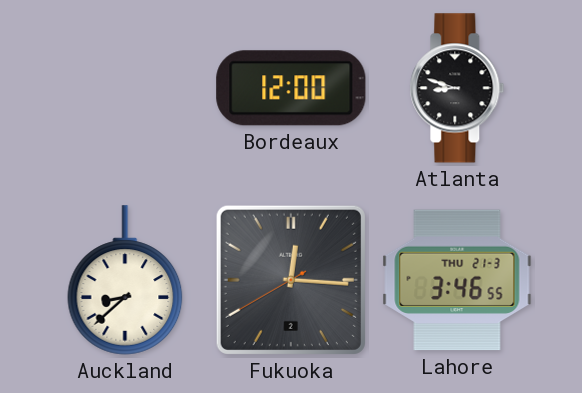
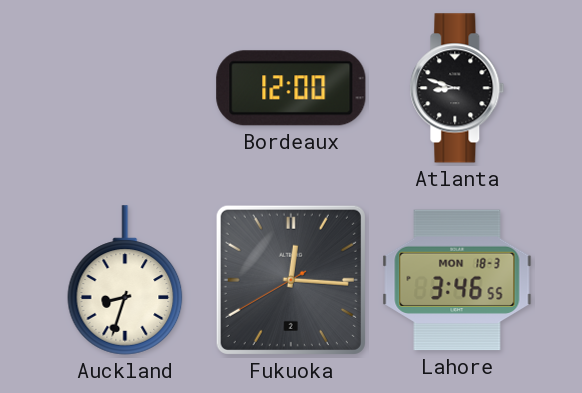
Auckland: 8:38 -> 8:33 (125, 280)
Lahore date: THU 21-3 -> MON 18-3 (457, 280)
